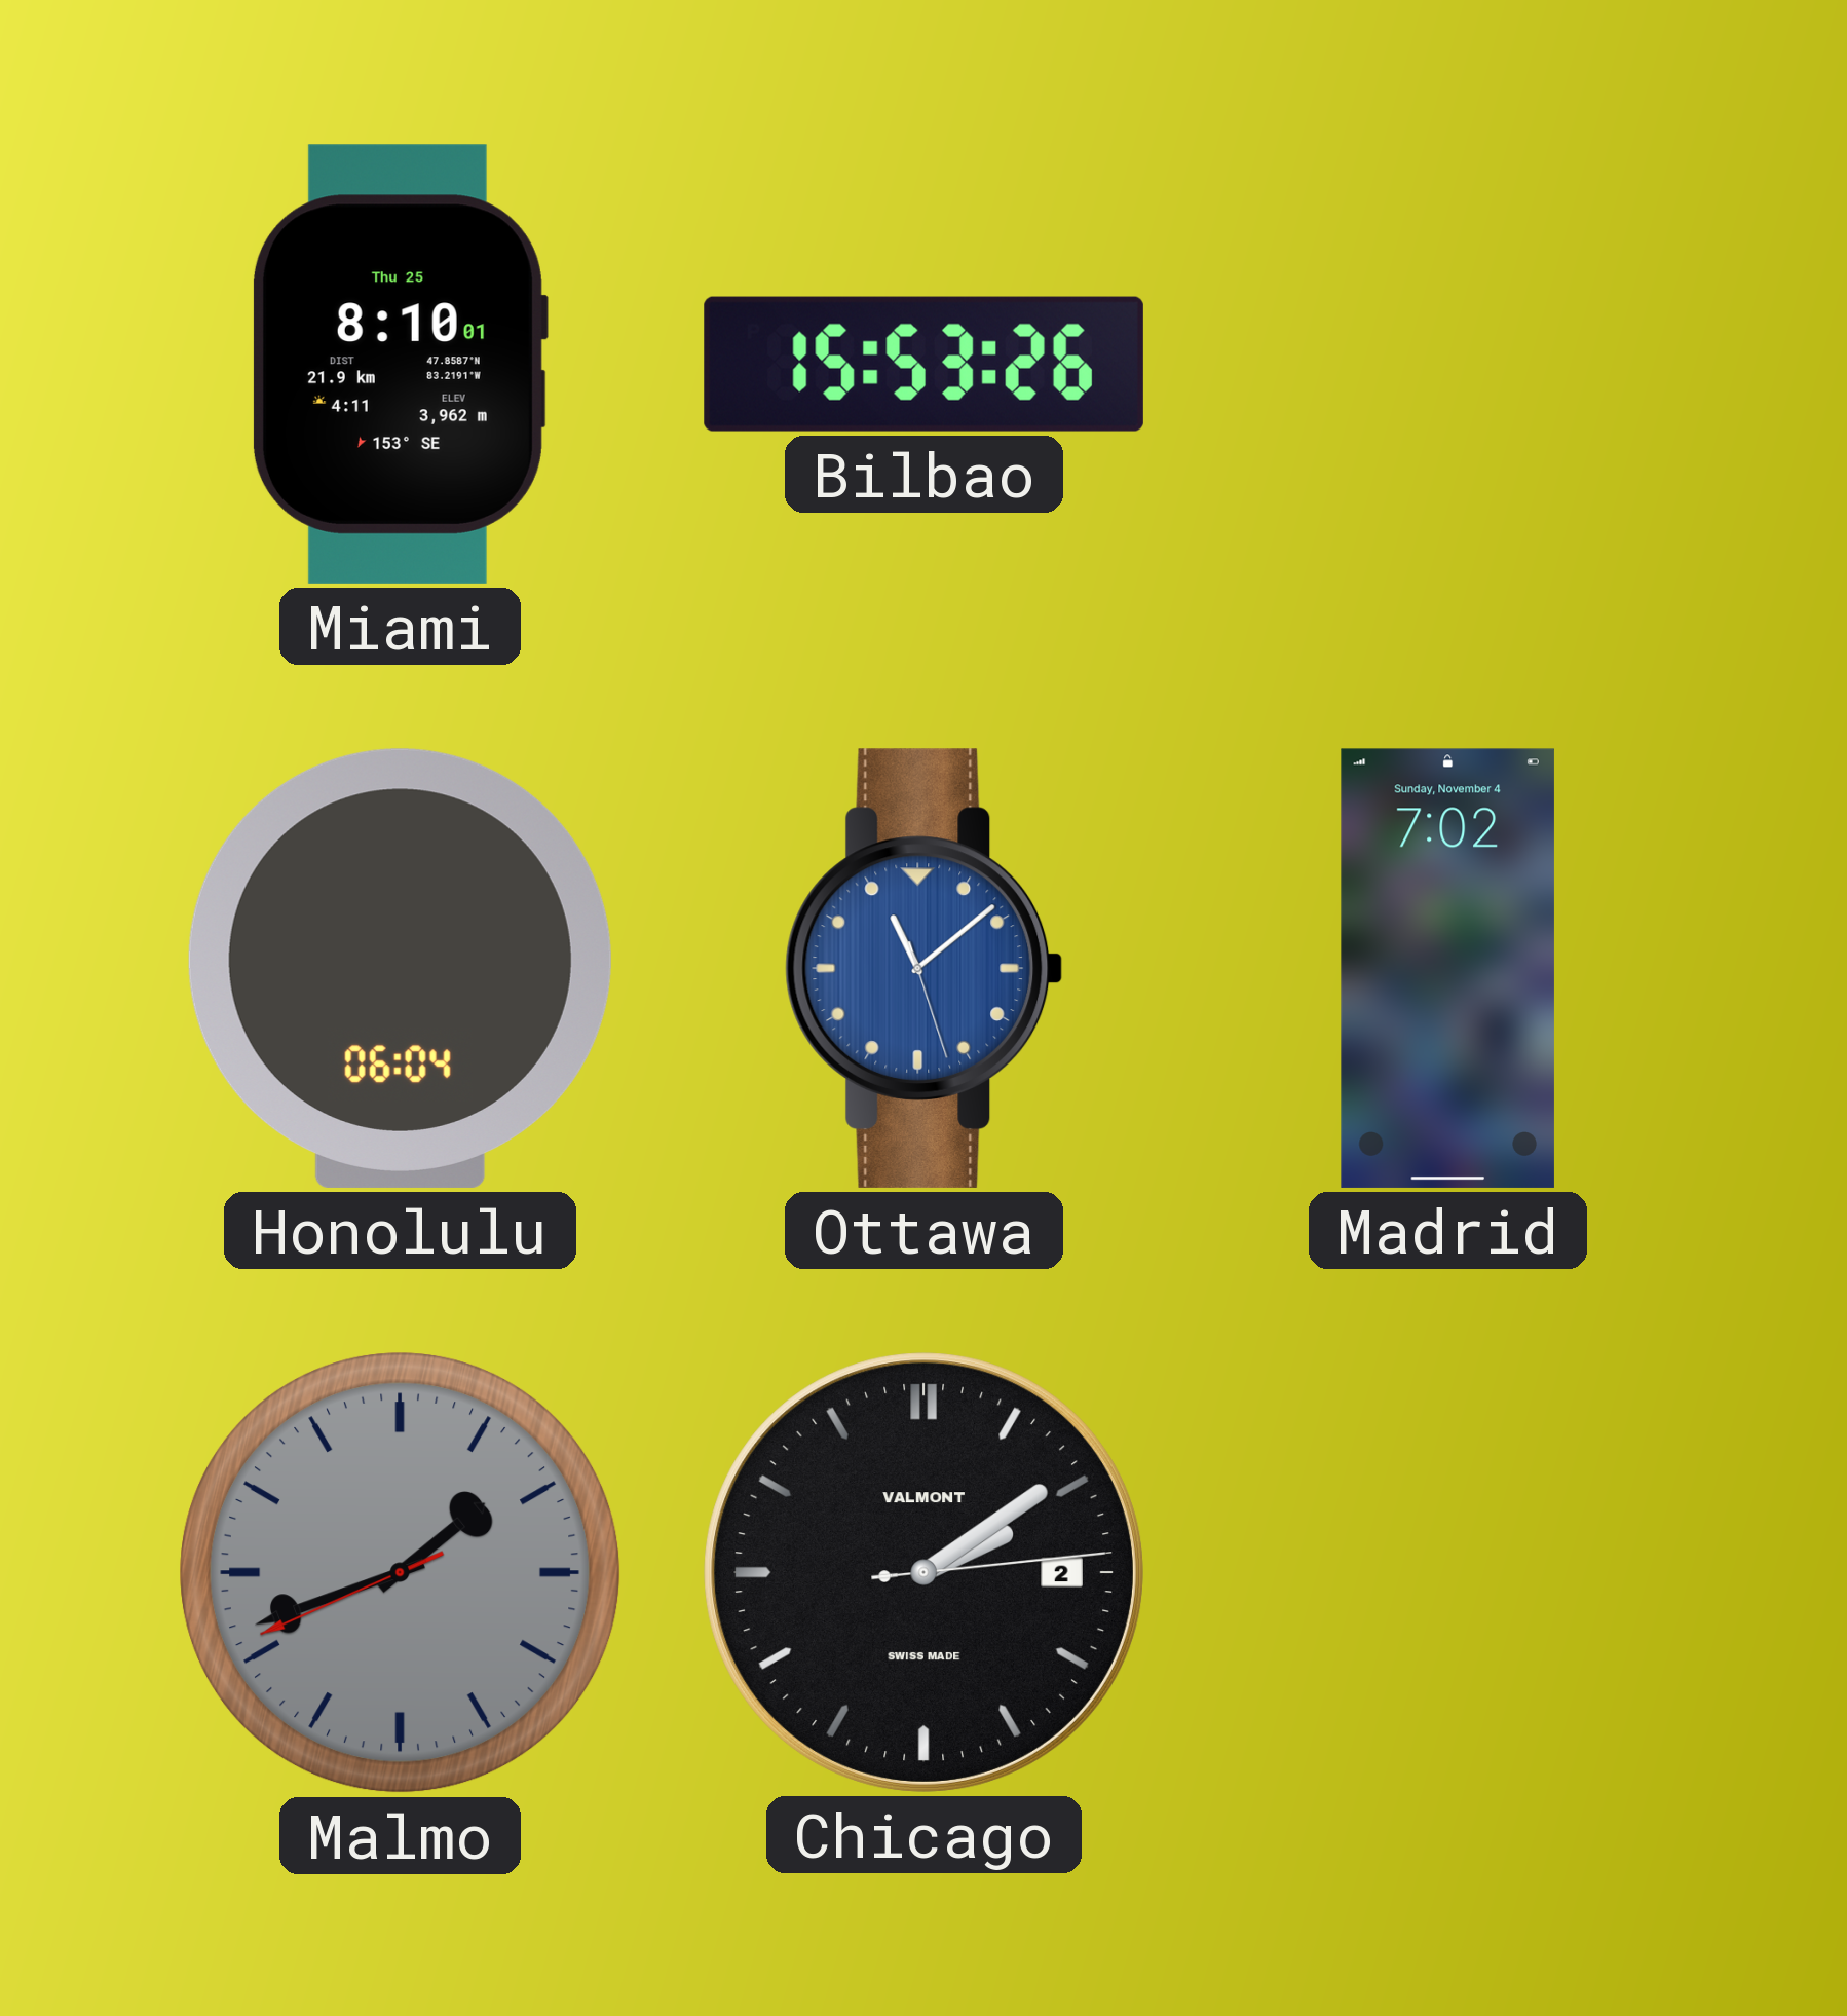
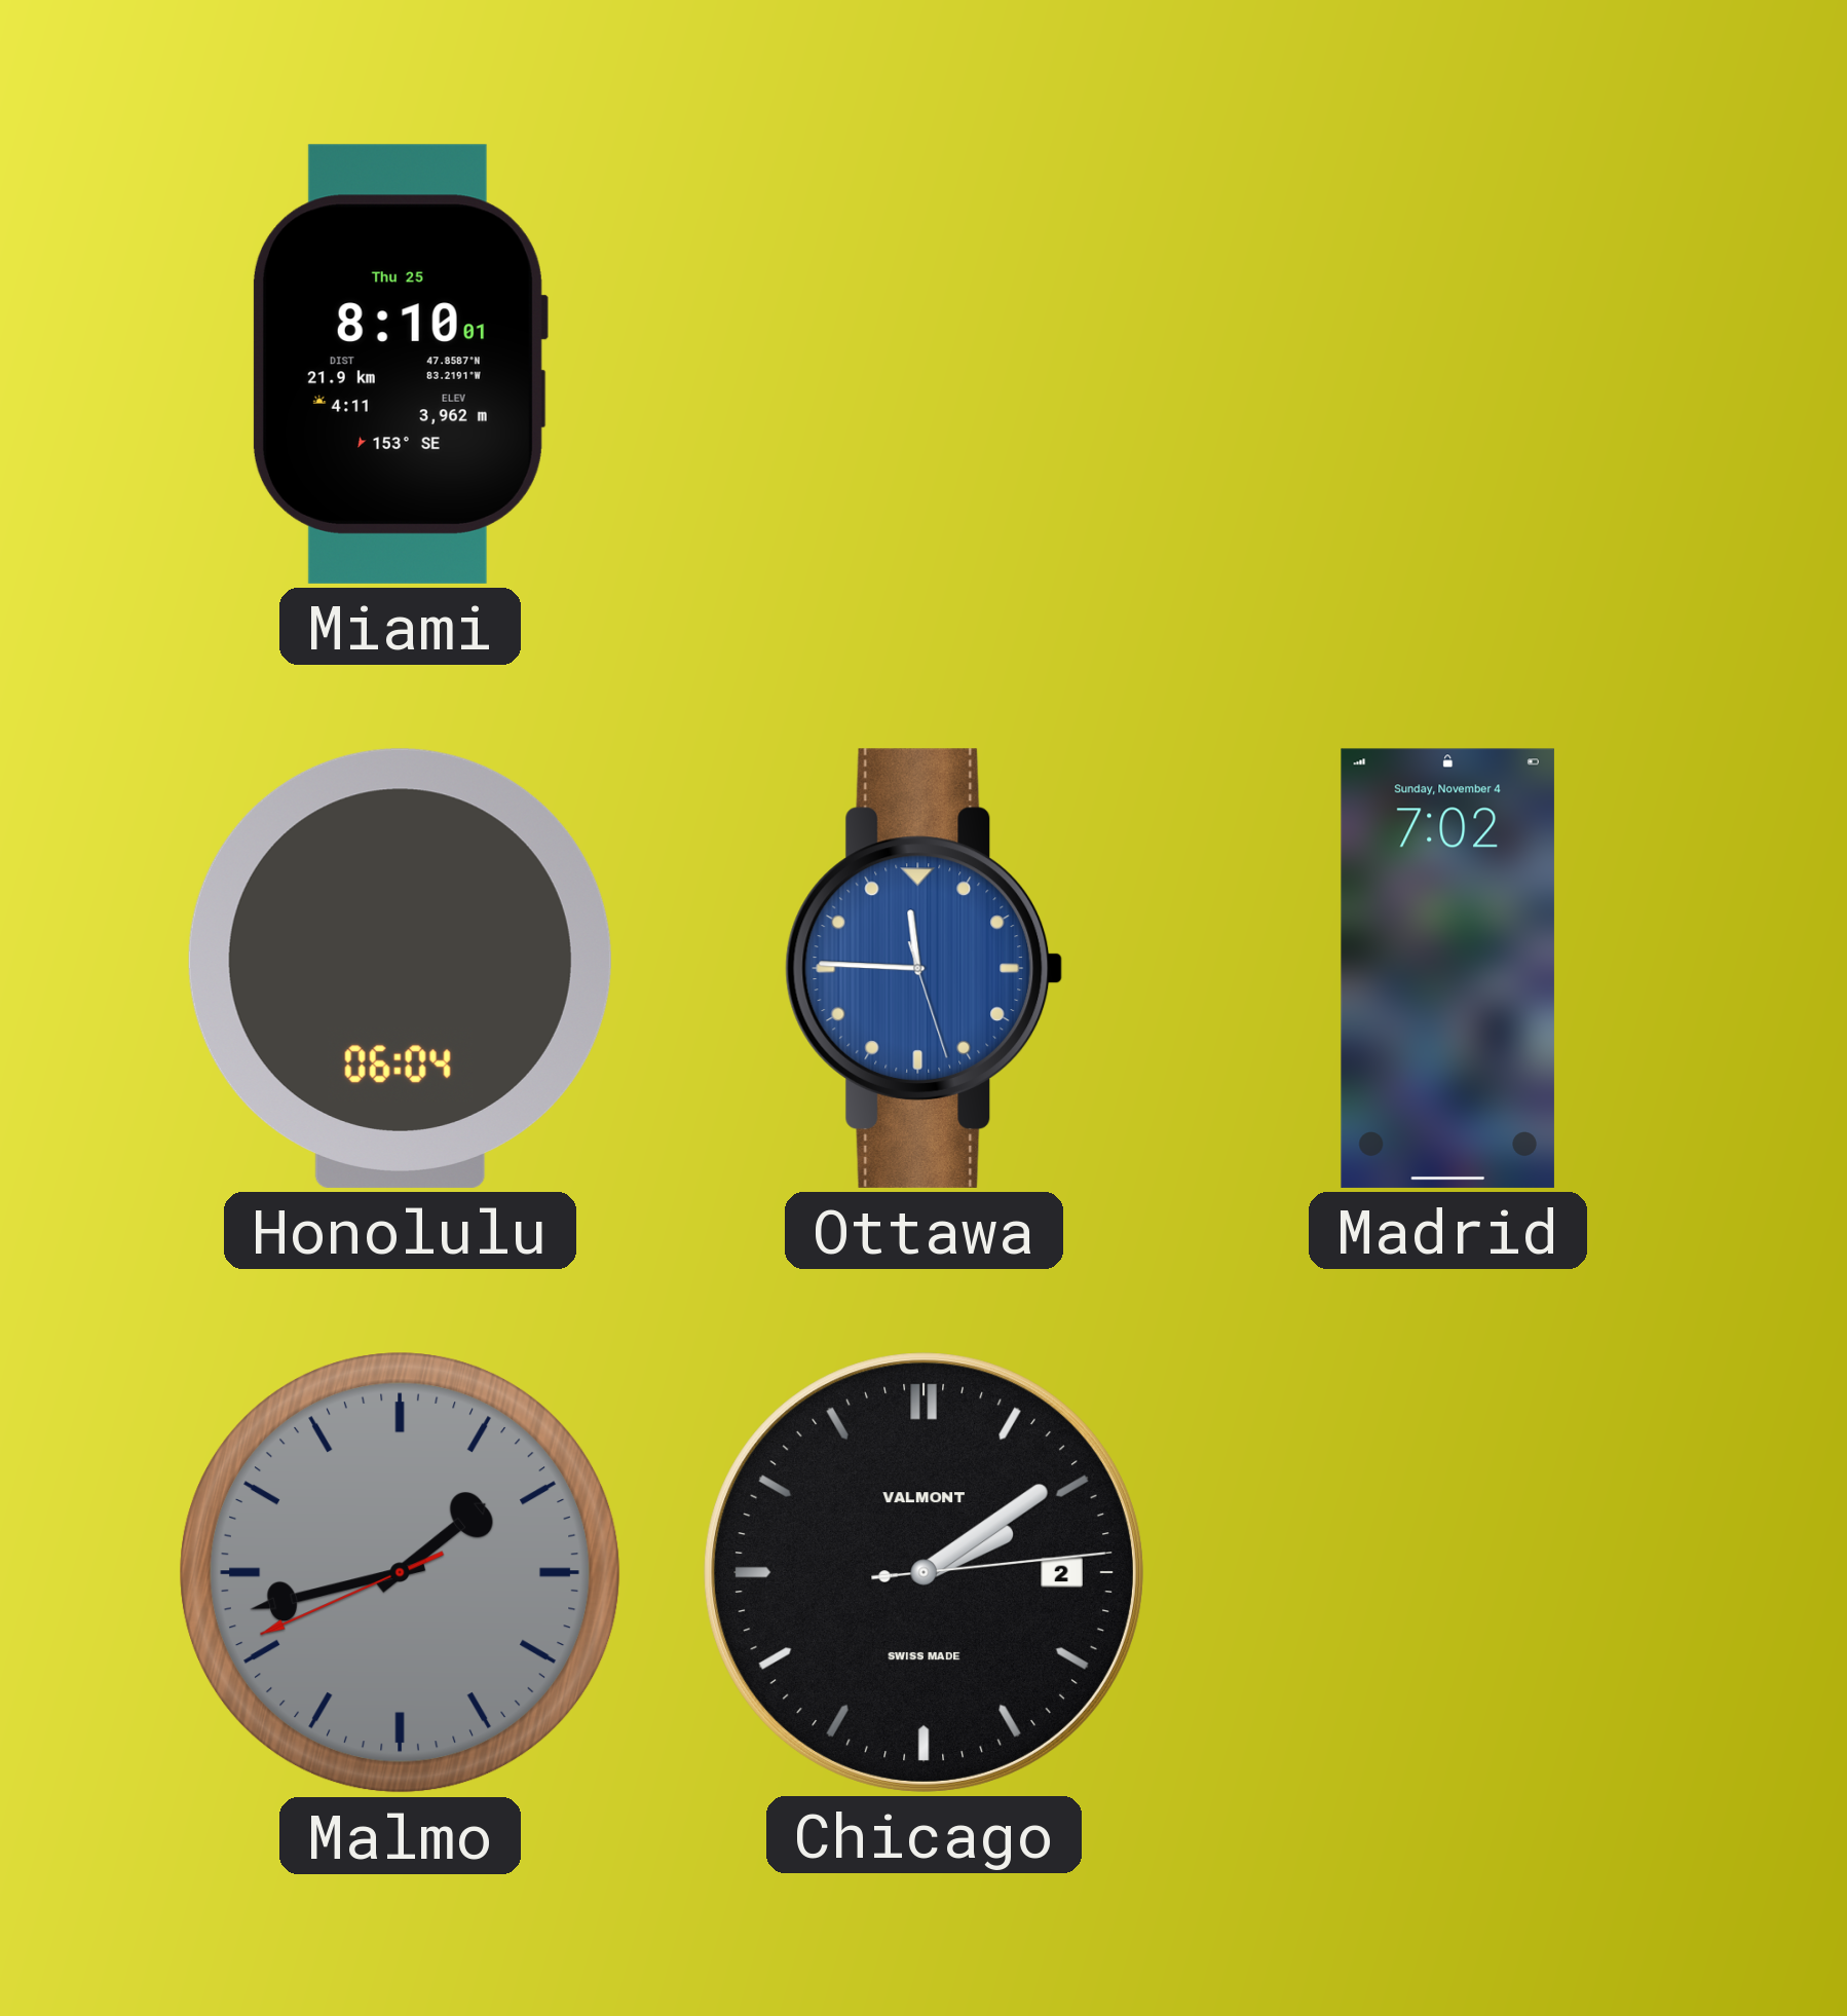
Bilbao: 15:53 -> none (923, 364)
Ottawa: 11:08 -> 11:45 (925, 968)
Malmo: 1:41 -> 1:42 (401, 1573)
